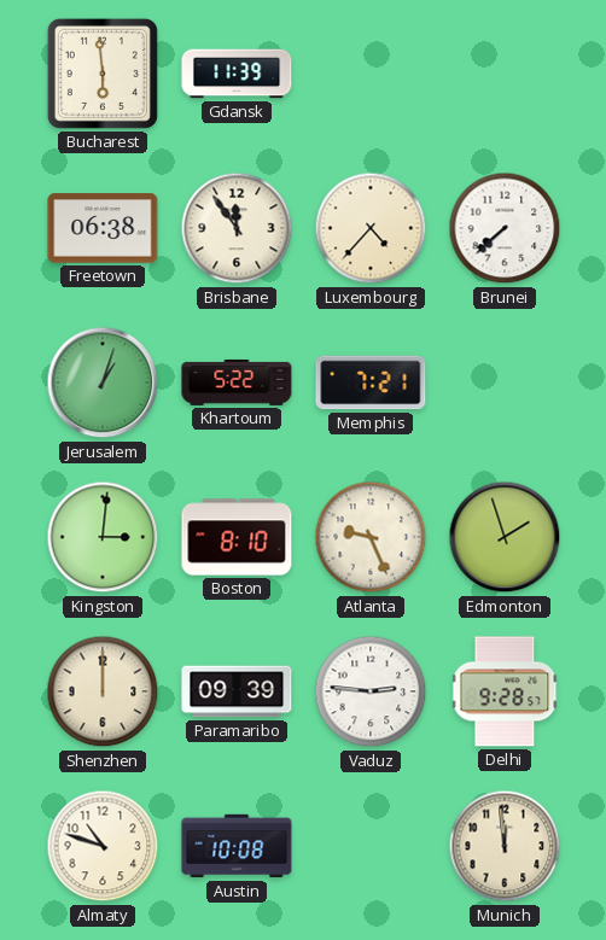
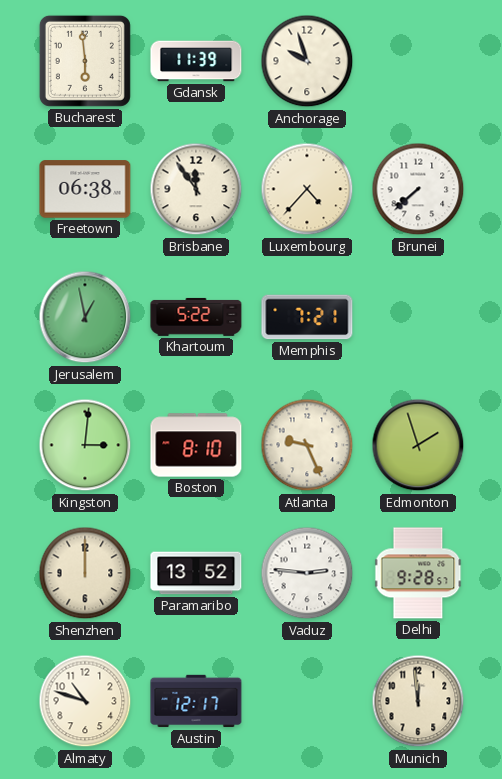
Anchorage: none -> 9:57 (307, 61)
Jerusalem: 1:03 -> 12:58 (85, 317)
Paramaribo: 09:39 -> 13:52 (196, 573)
Austin: 10:08 -> 12:17 (196, 701)
